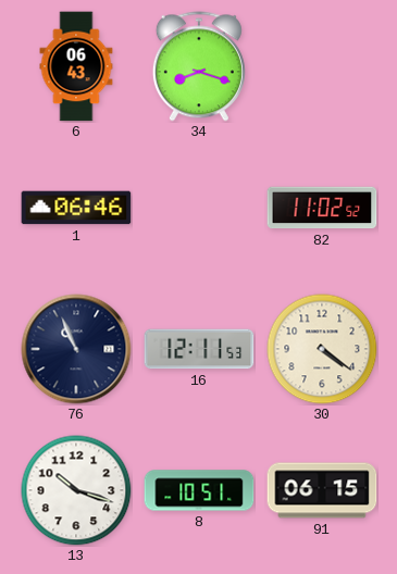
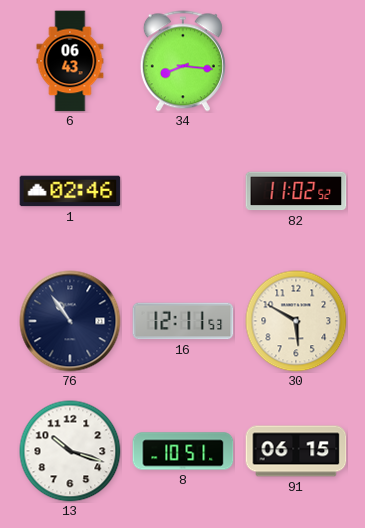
34: 8:18 -> 8:16 (183, 61)
1: 06:46 -> 02:46 (70, 191)
76: 10:56 -> 10:54 (70, 321)
30: 4:21 -> 5:50 (296, 321)
